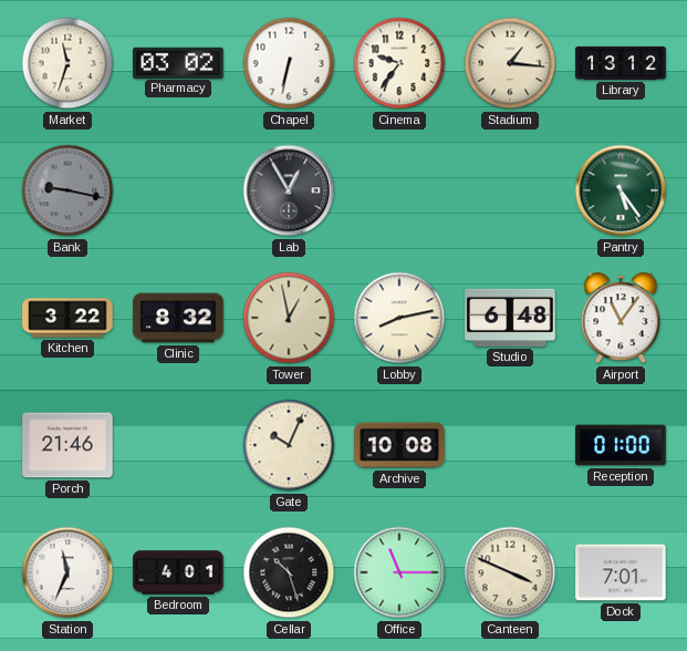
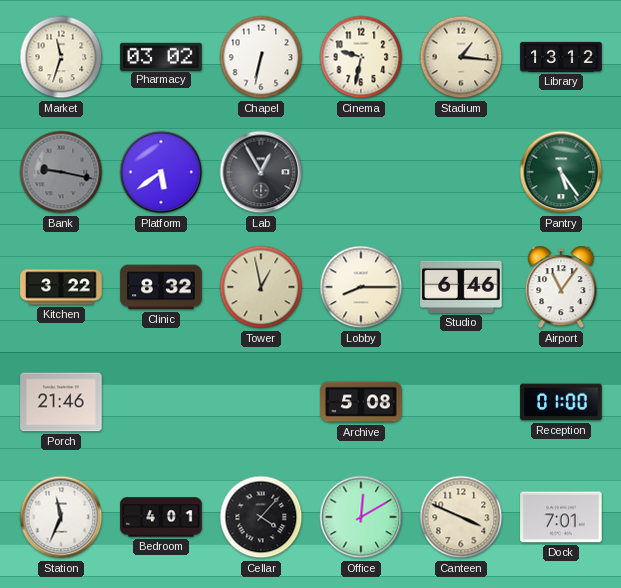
Cinema: 9:36 -> 9:32 (361, 57)
Platform: none -> 5:39 (161, 172)
Lobby: 8:13 -> 8:15 (361, 287)
Studio: 6:48 -> 6:46 (461, 287)
Gate: 10:04 -> none (289, 445)
Archive: 10:08 -> 5:08 (361, 402)
Cellar: 10:27 -> 4:07 (261, 517)
Office: 11:15 -> 12:10 (361, 517)
